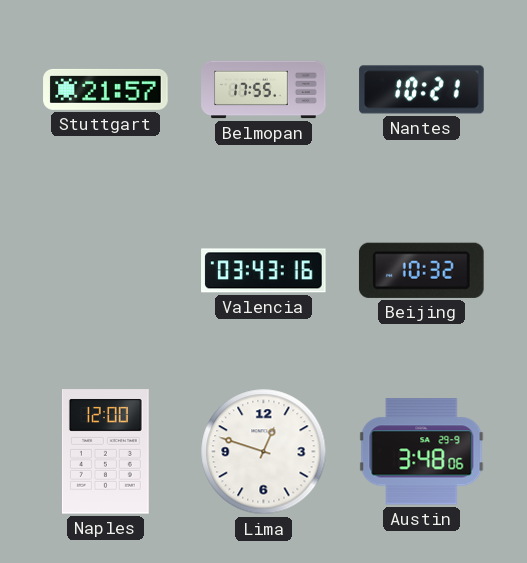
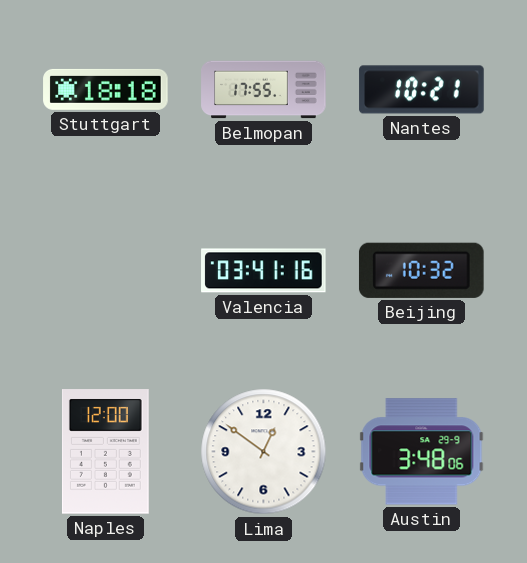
Stuttgart: 21:57 -> 18:18 (106, 89)
Valencia: 03:43 -> 03:41 (264, 271)
Lima: 12:48 -> 12:51 (264, 452)
